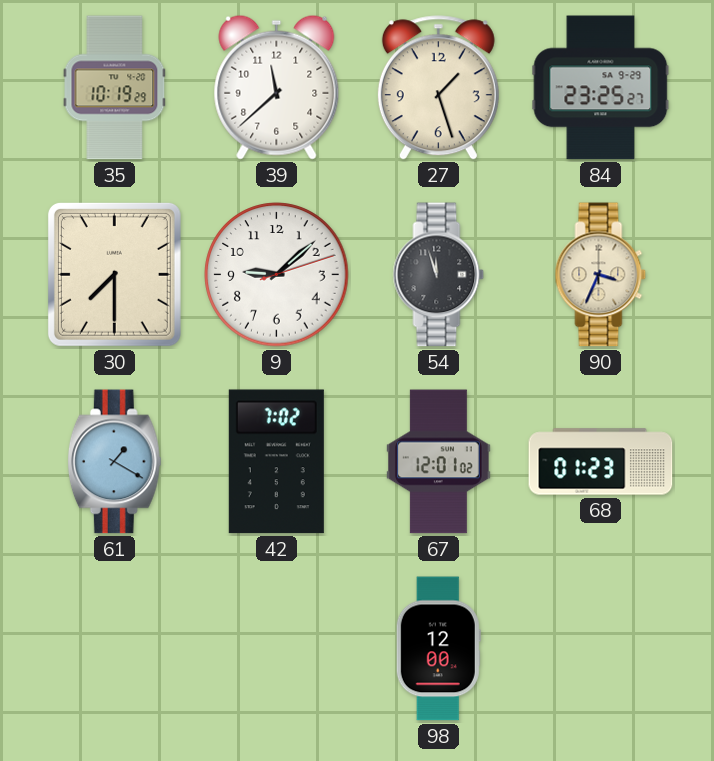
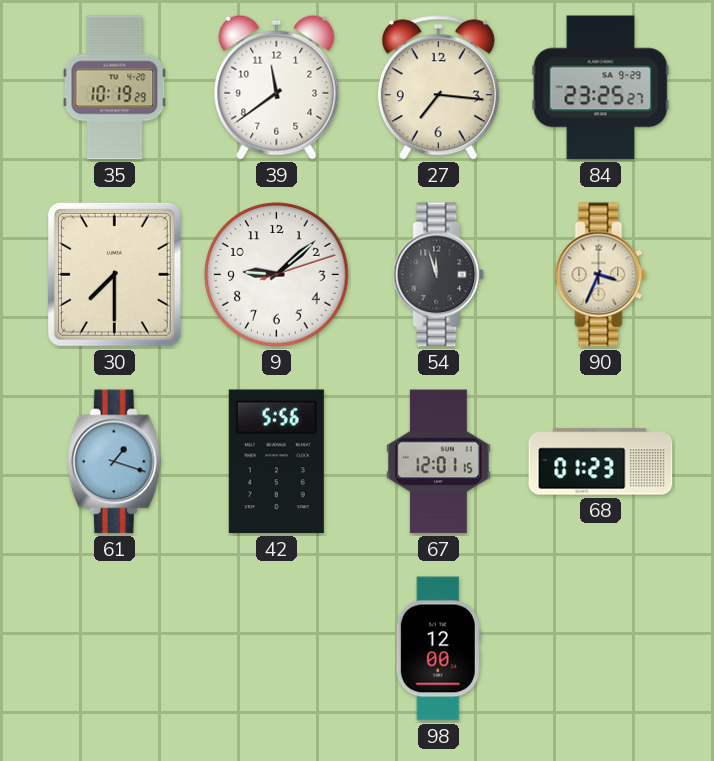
39: 11:38 -> 11:39 (277, 87)
27: 1:27 -> 7:16 (438, 88)
61: 1:20 -> 1:18 (114, 462)
42: 7:02 -> 5:56 (276, 462)
67: 12:01:02 -> 12:01:15 (439, 462)
